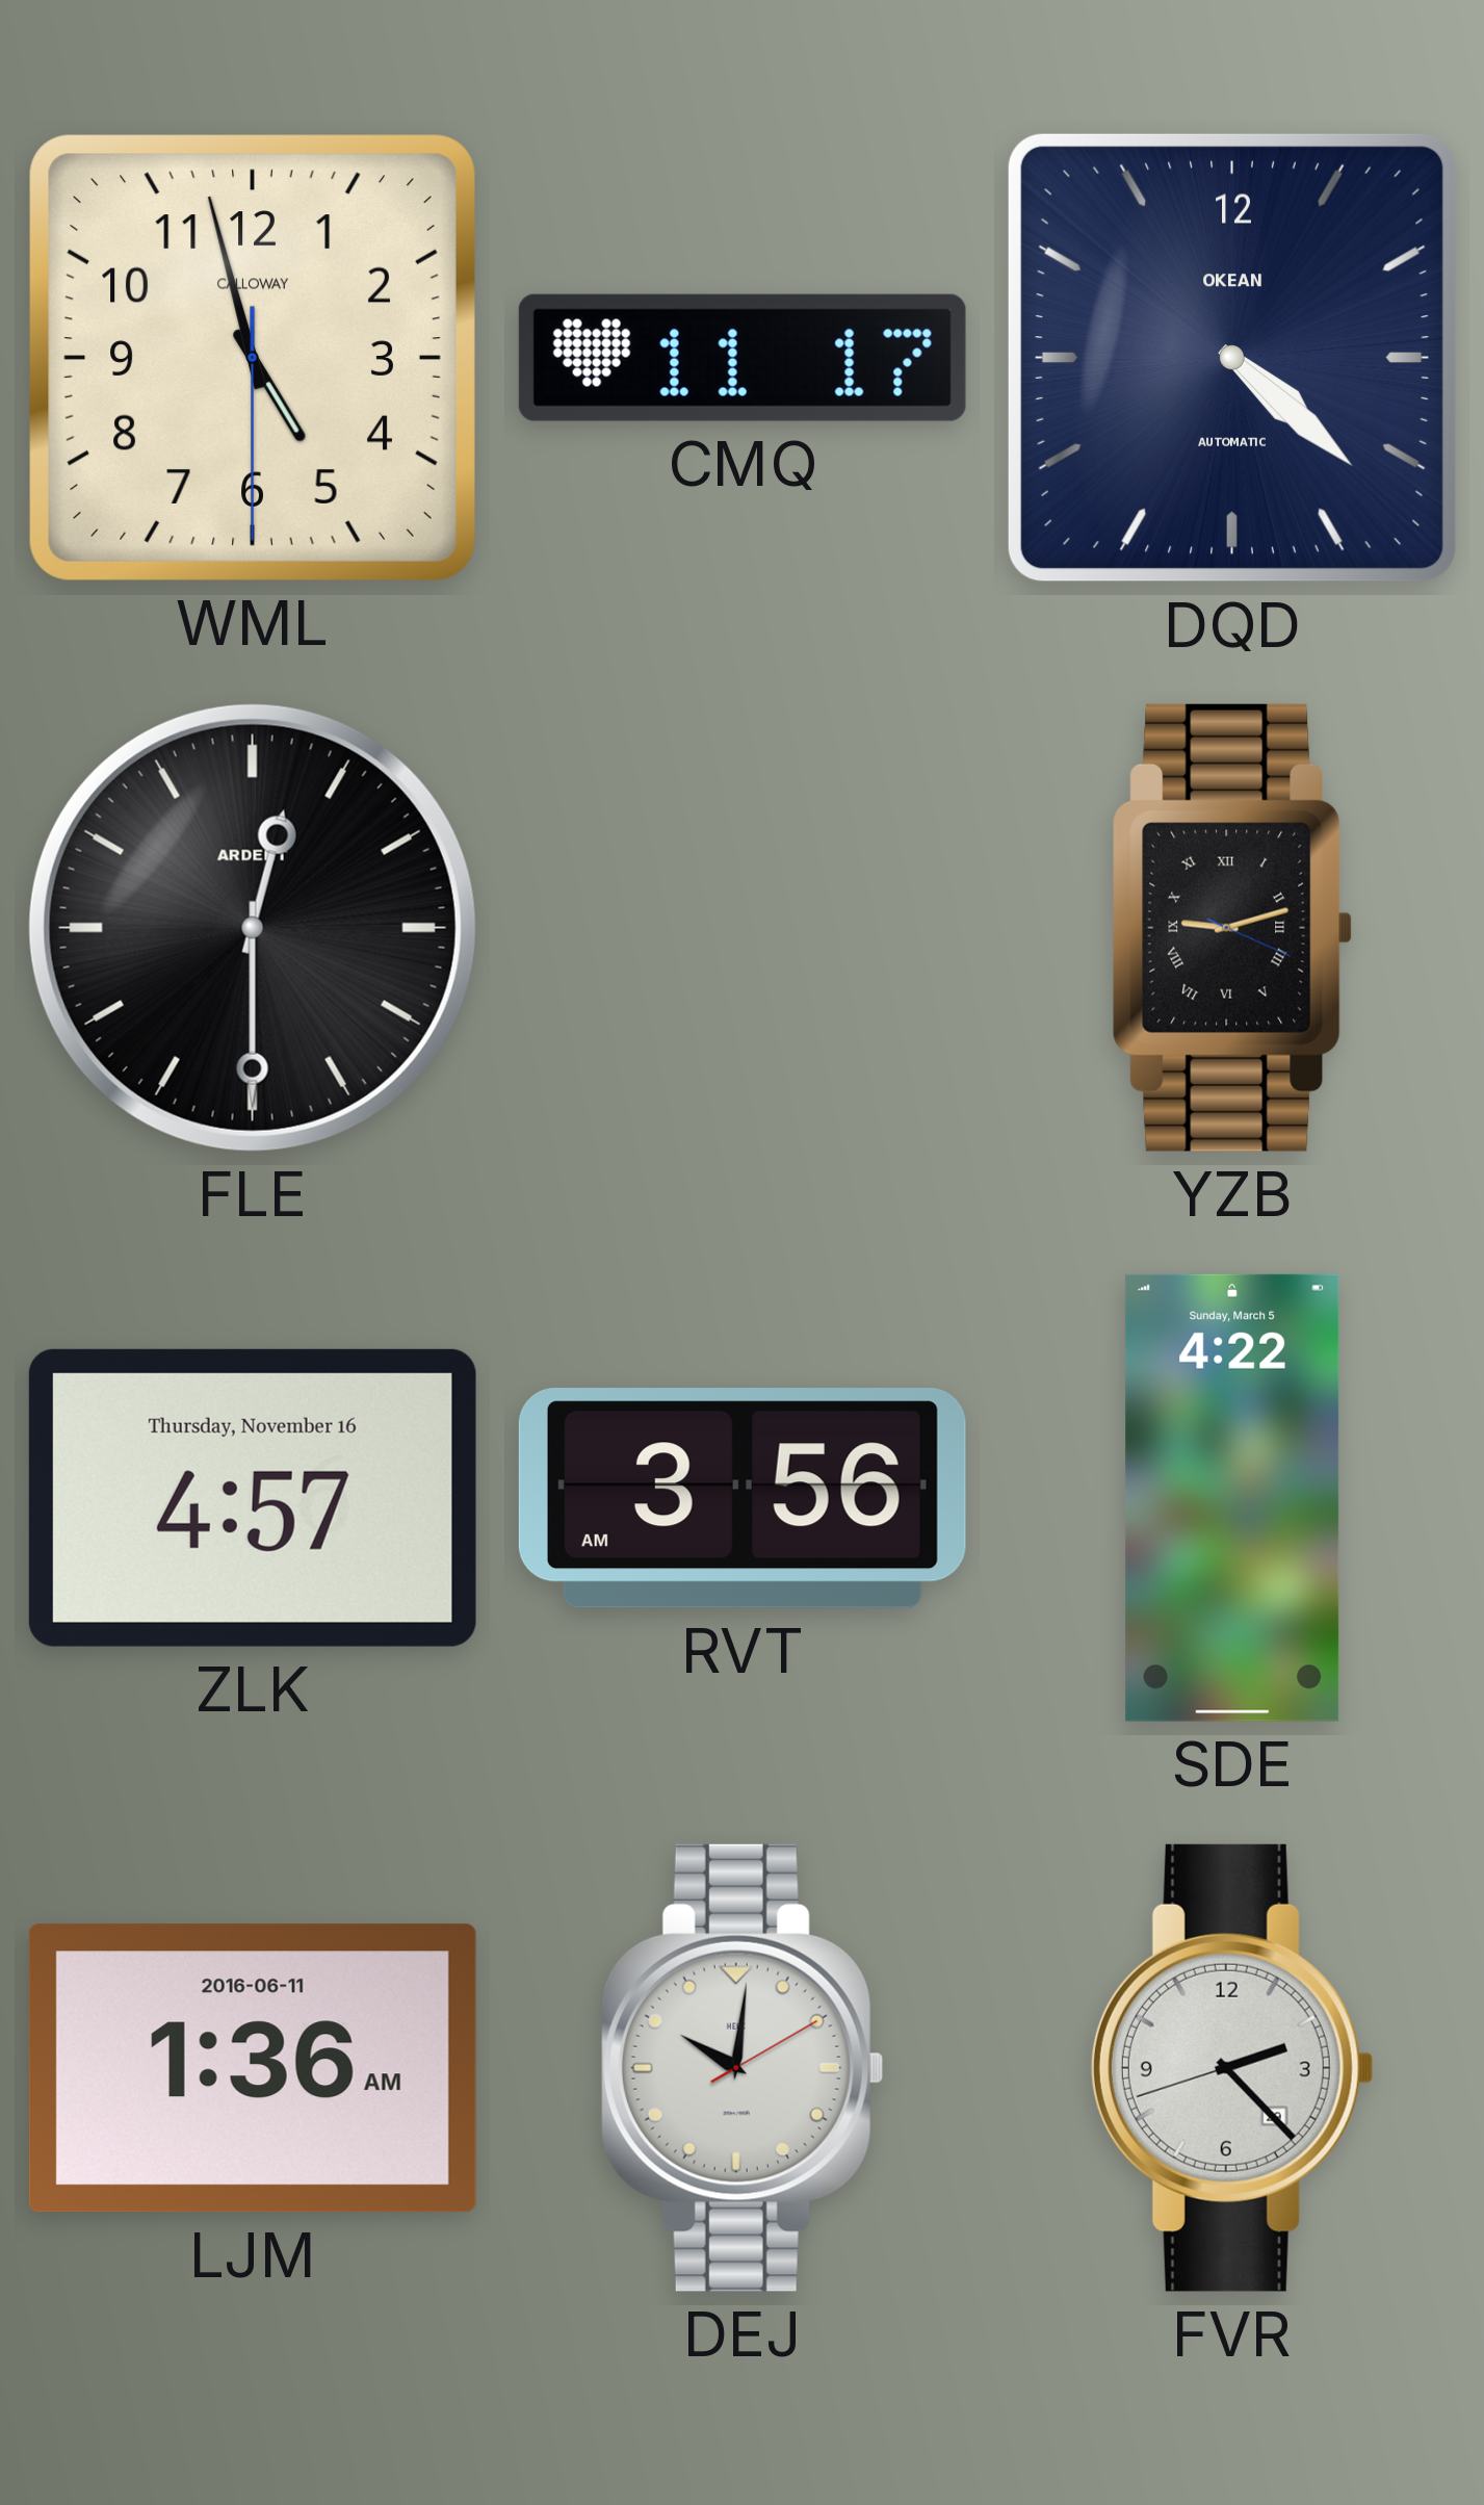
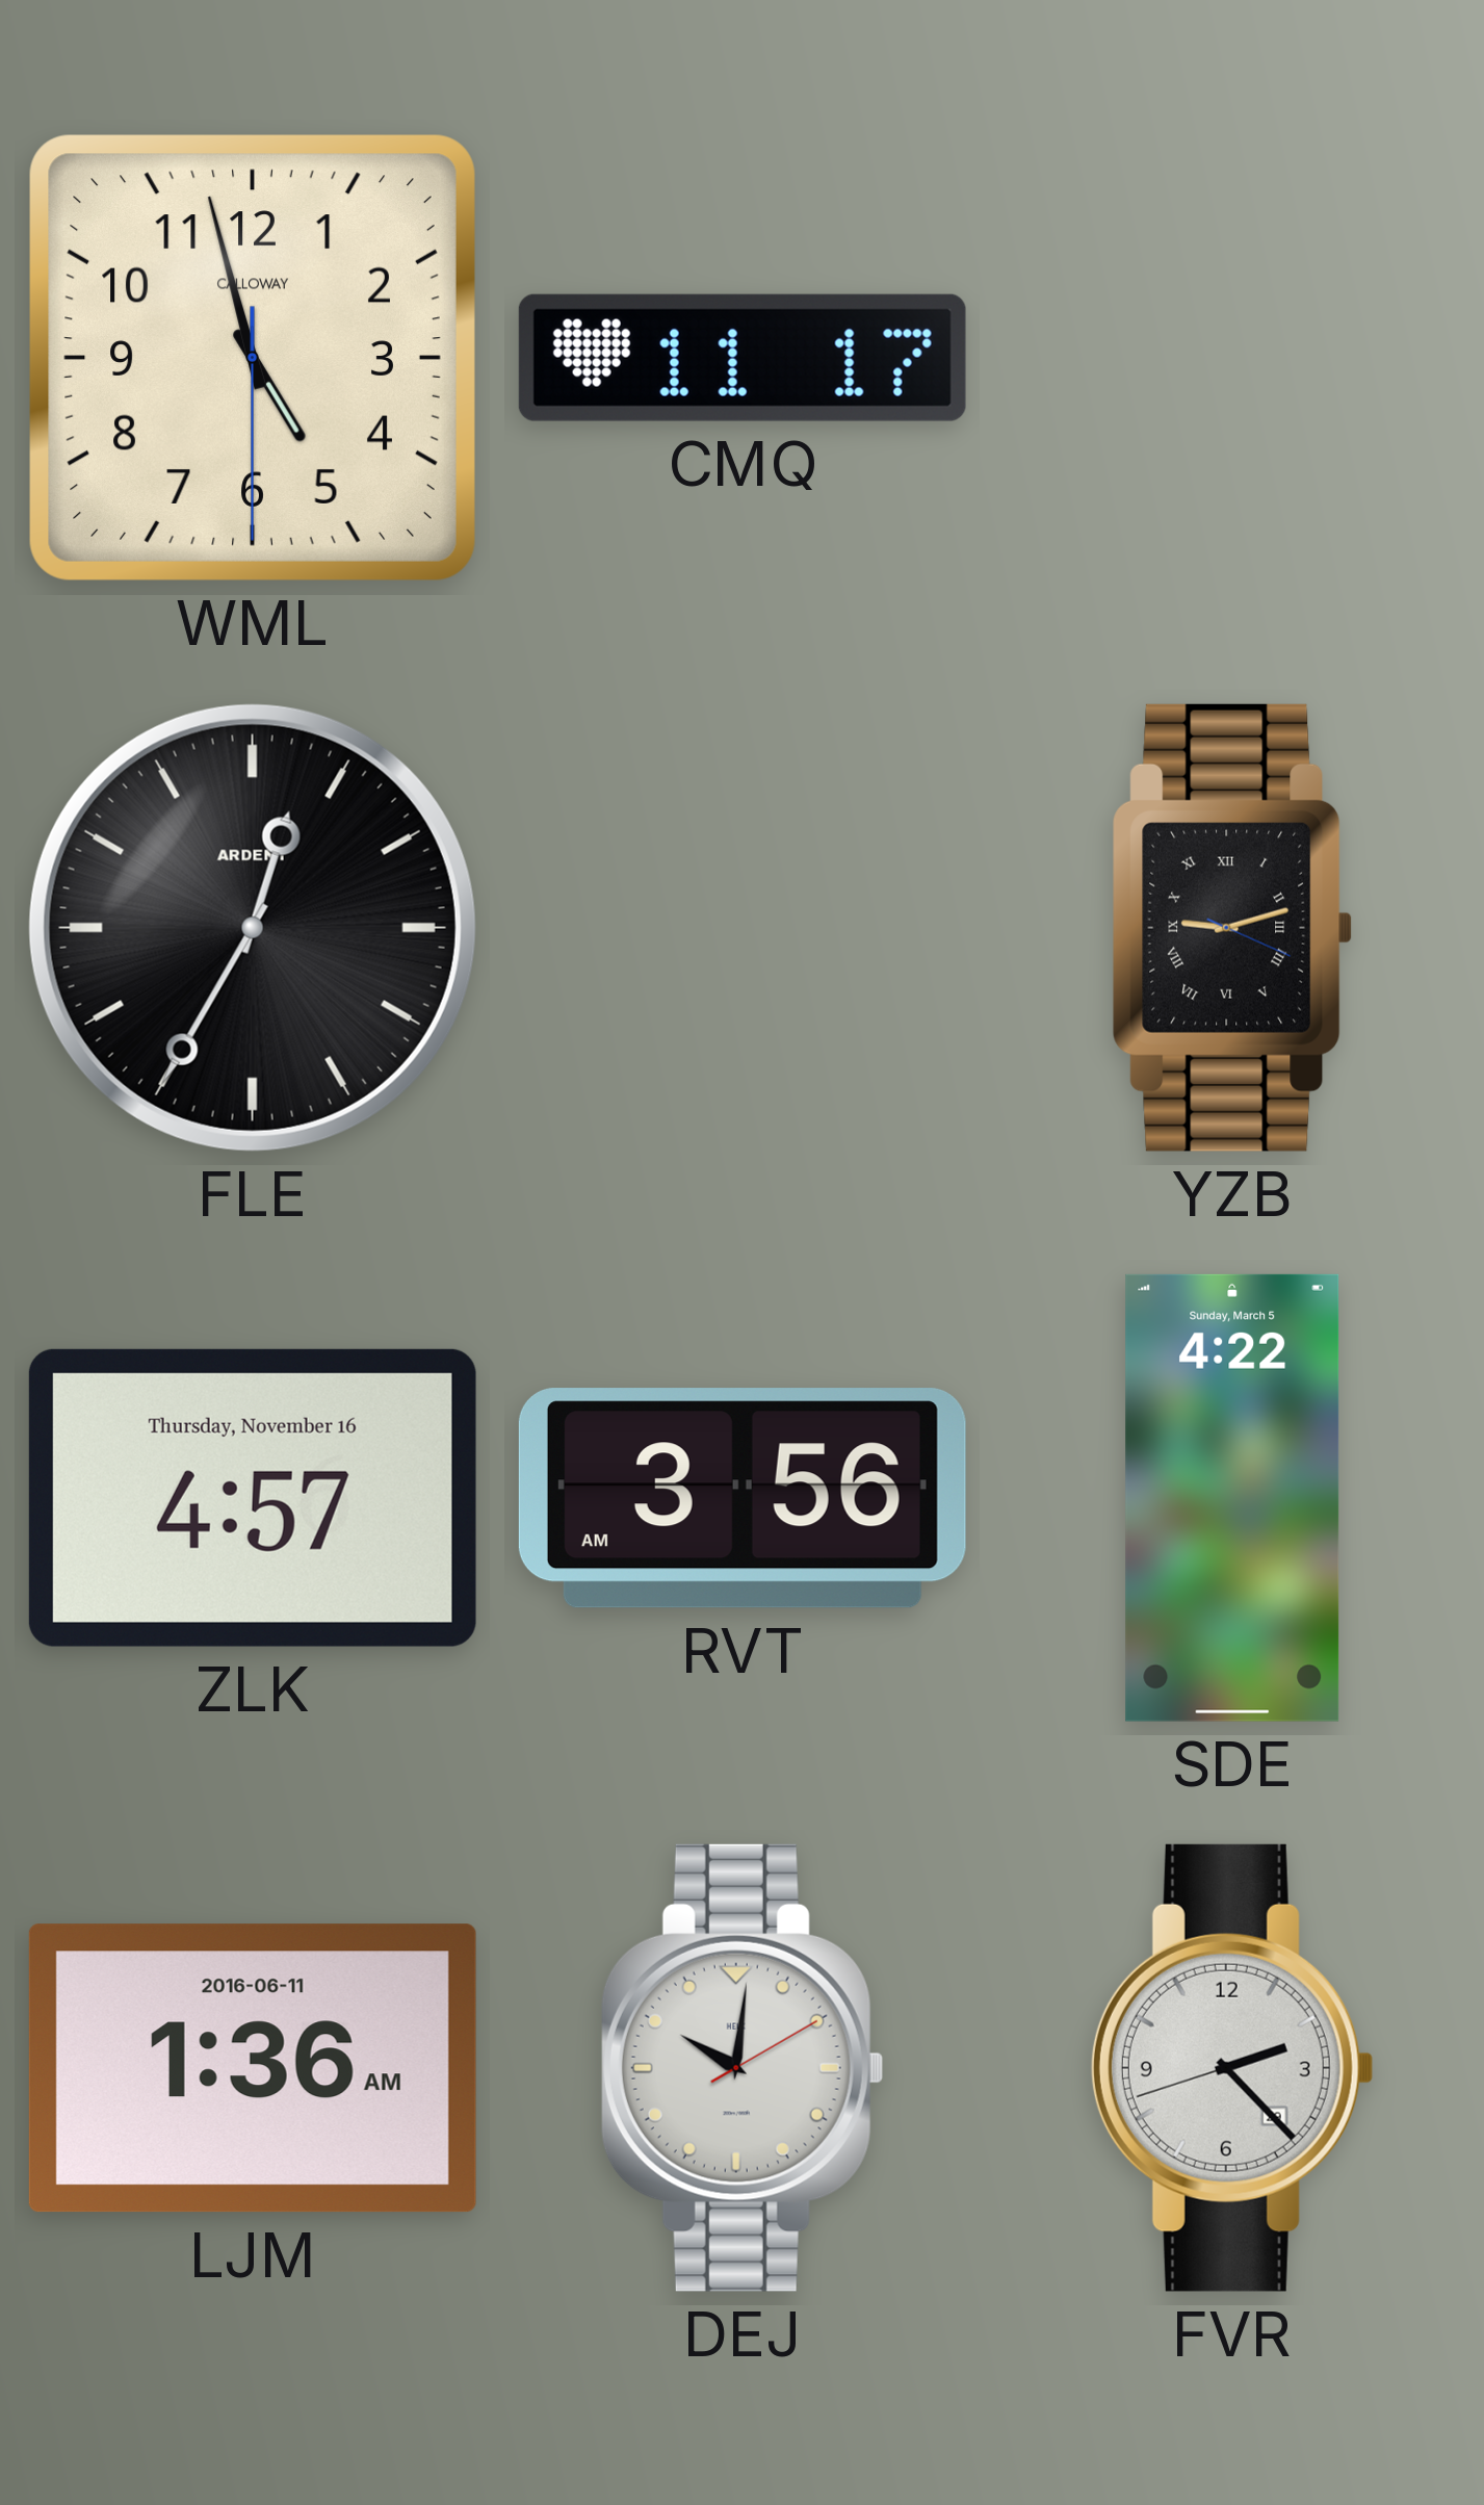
DQD: 4:22 -> none (1232, 358)
FLE: 12:30 -> 12:35 (253, 928)
